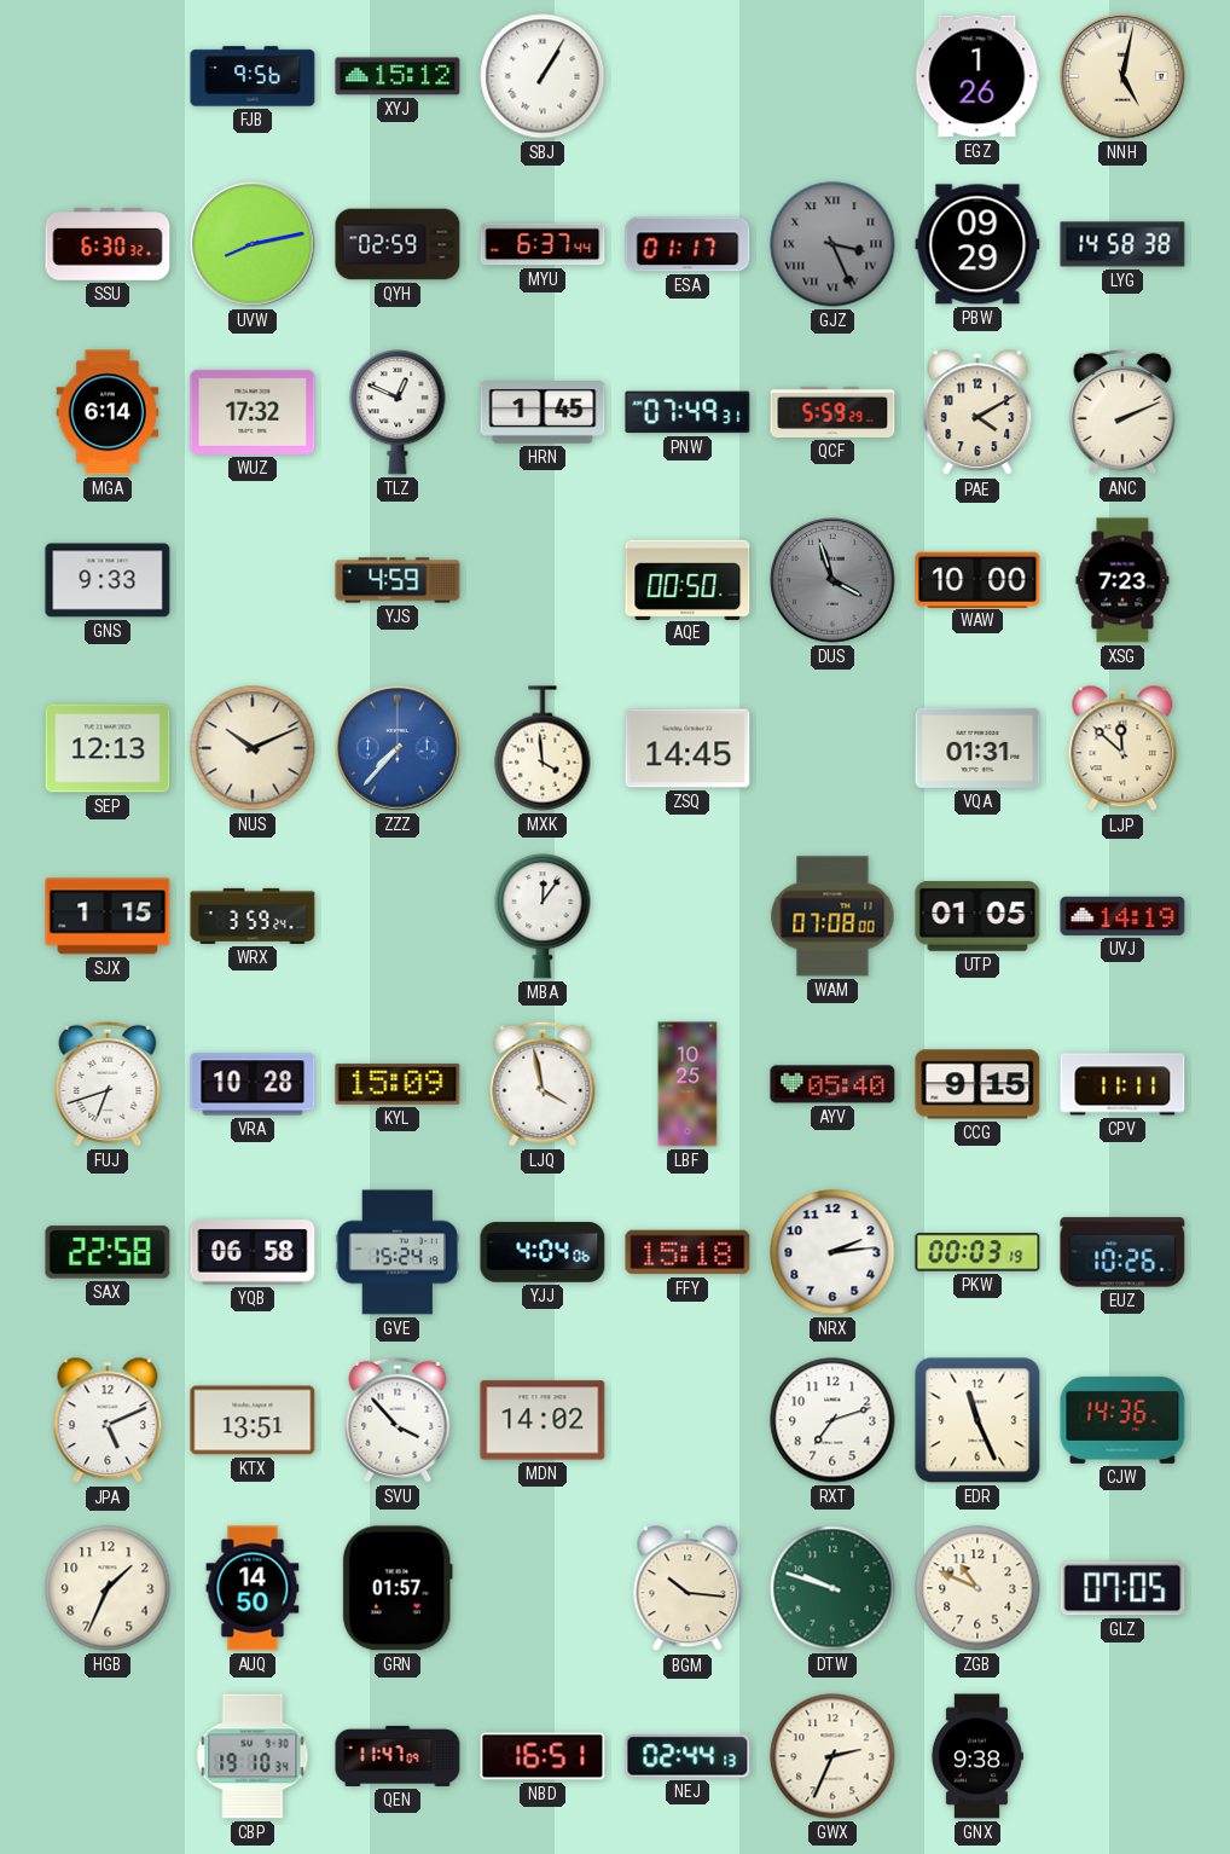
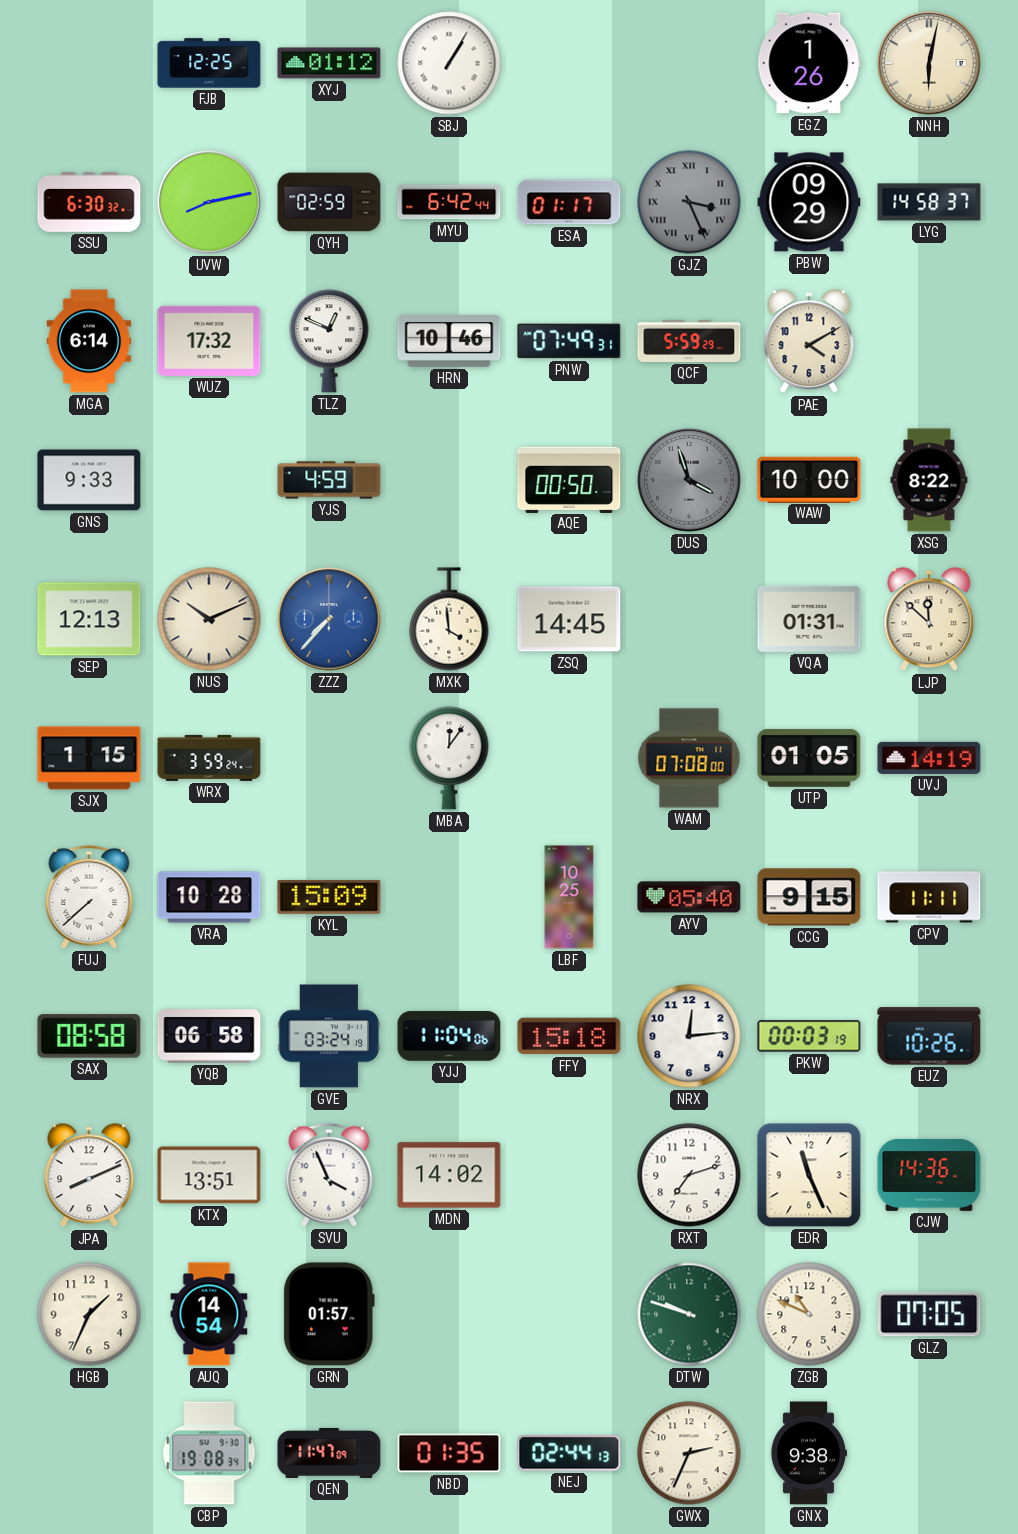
FJB: 9:56 -> 12:25 (209, 63)
XYJ: 15:12 -> 01:12 (329, 63)
NNH: 5:02 -> 6:02 (929, 63)
MYU: 6:37 -> 6:42 (449, 202)
LYG: 14:58:38 -> 14:58:37 (929, 202)
HRN: 1:45 -> 10:46 (449, 342)
ANC: 2:11 -> none (1122, 412)
XSG: 7:23 -> 8:22 (929, 480)
FUJ: 6:42 -> 7:38 (89, 897)
LJQ: 3:58 -> none (543, 1084)
SAX: 22:58 -> 08:58 (89, 1036)
GVE: 15:24 -> 03:24 (329, 1036)
YJJ: 4:04 -> 11:04 (449, 1036)
NRX: 2:14 -> 12:14 (689, 1036)
JPA: 5:11 -> 8:11 (89, 1176)
SVU: 3:53 -> 3:56 (329, 1175)
AUQ: 14:50 -> 14:54 (209, 1314)
BGM: 10:16 -> none (687, 1589)
CBP: 19:10 -> 19:08 (209, 1453)
NBD: 16:51 -> 01:35 (449, 1453)
